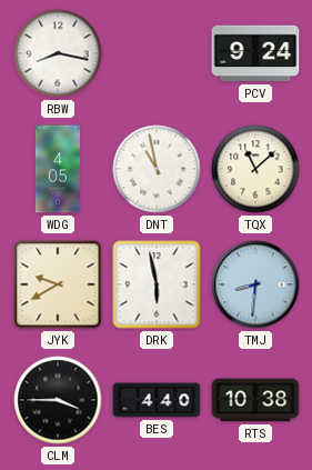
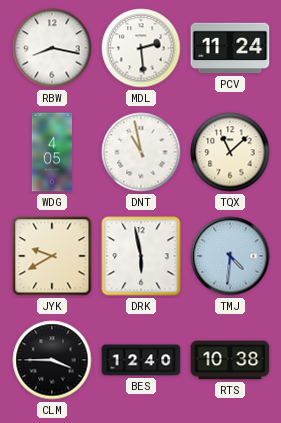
MDL: none -> 2:29 (141, 48)
PCV: 9:24 -> 11:24 (230, 48)
TMJ: 8:31 -> 4:31 (230, 256)
BES: 4:40 -> 12:40 (141, 360)
